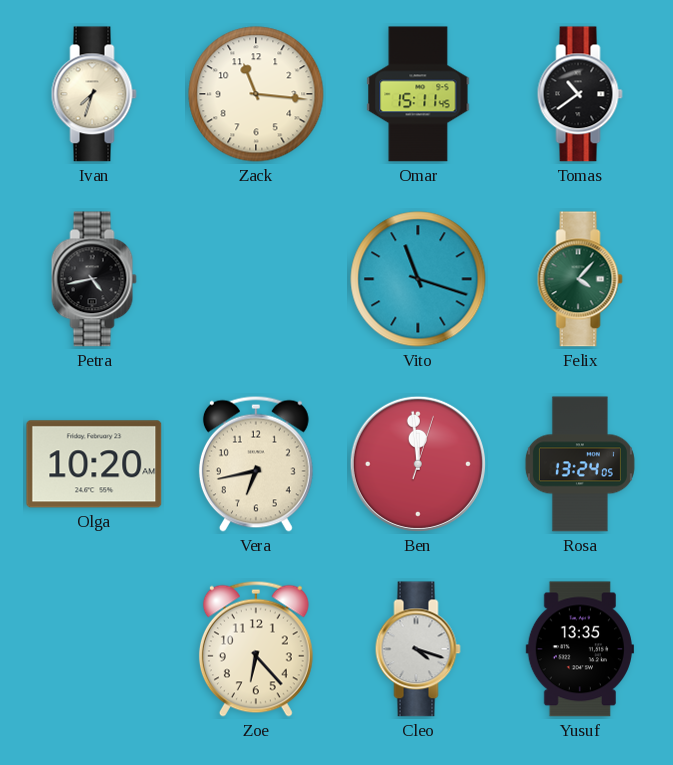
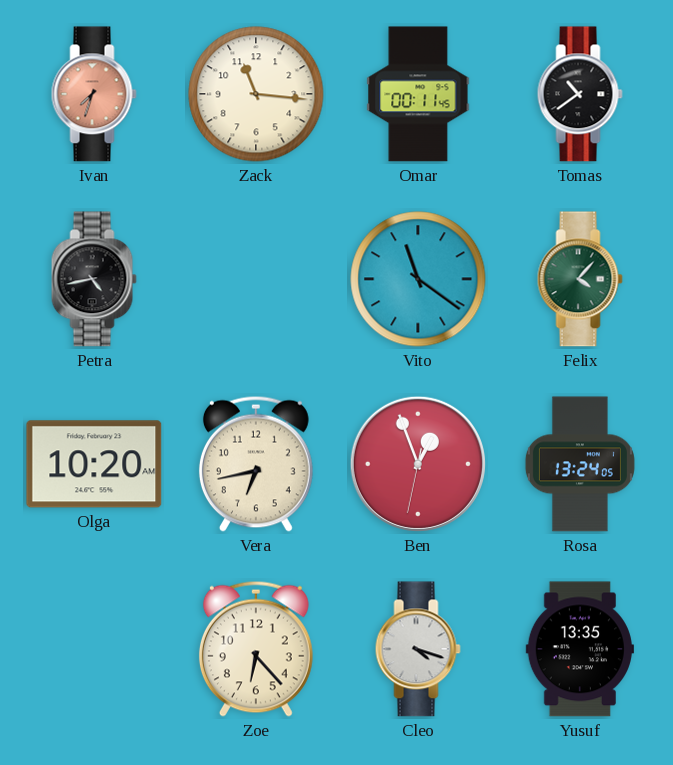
Ivan dial: cream -> salmon (94, 94)
Omar: 15:11 -> 00:11 (418, 94)
Vito: 11:18 -> 11:21 (418, 279)
Ben: 11:59 -> 12:56 (418, 464)
